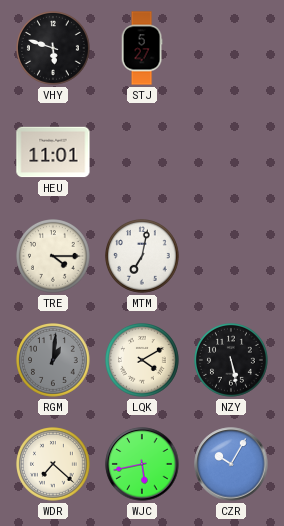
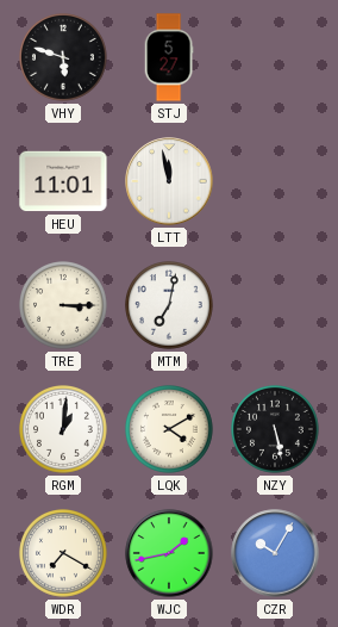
LTT: none -> 11:58 (169, 181)
TRE: 4:15 -> 3:15 (64, 306)
RGM dial: grey -> white (64, 430)
WDR: 7:22 -> 7:20 (64, 554)
WJC: 5:43 -> 1:43 (169, 553)
